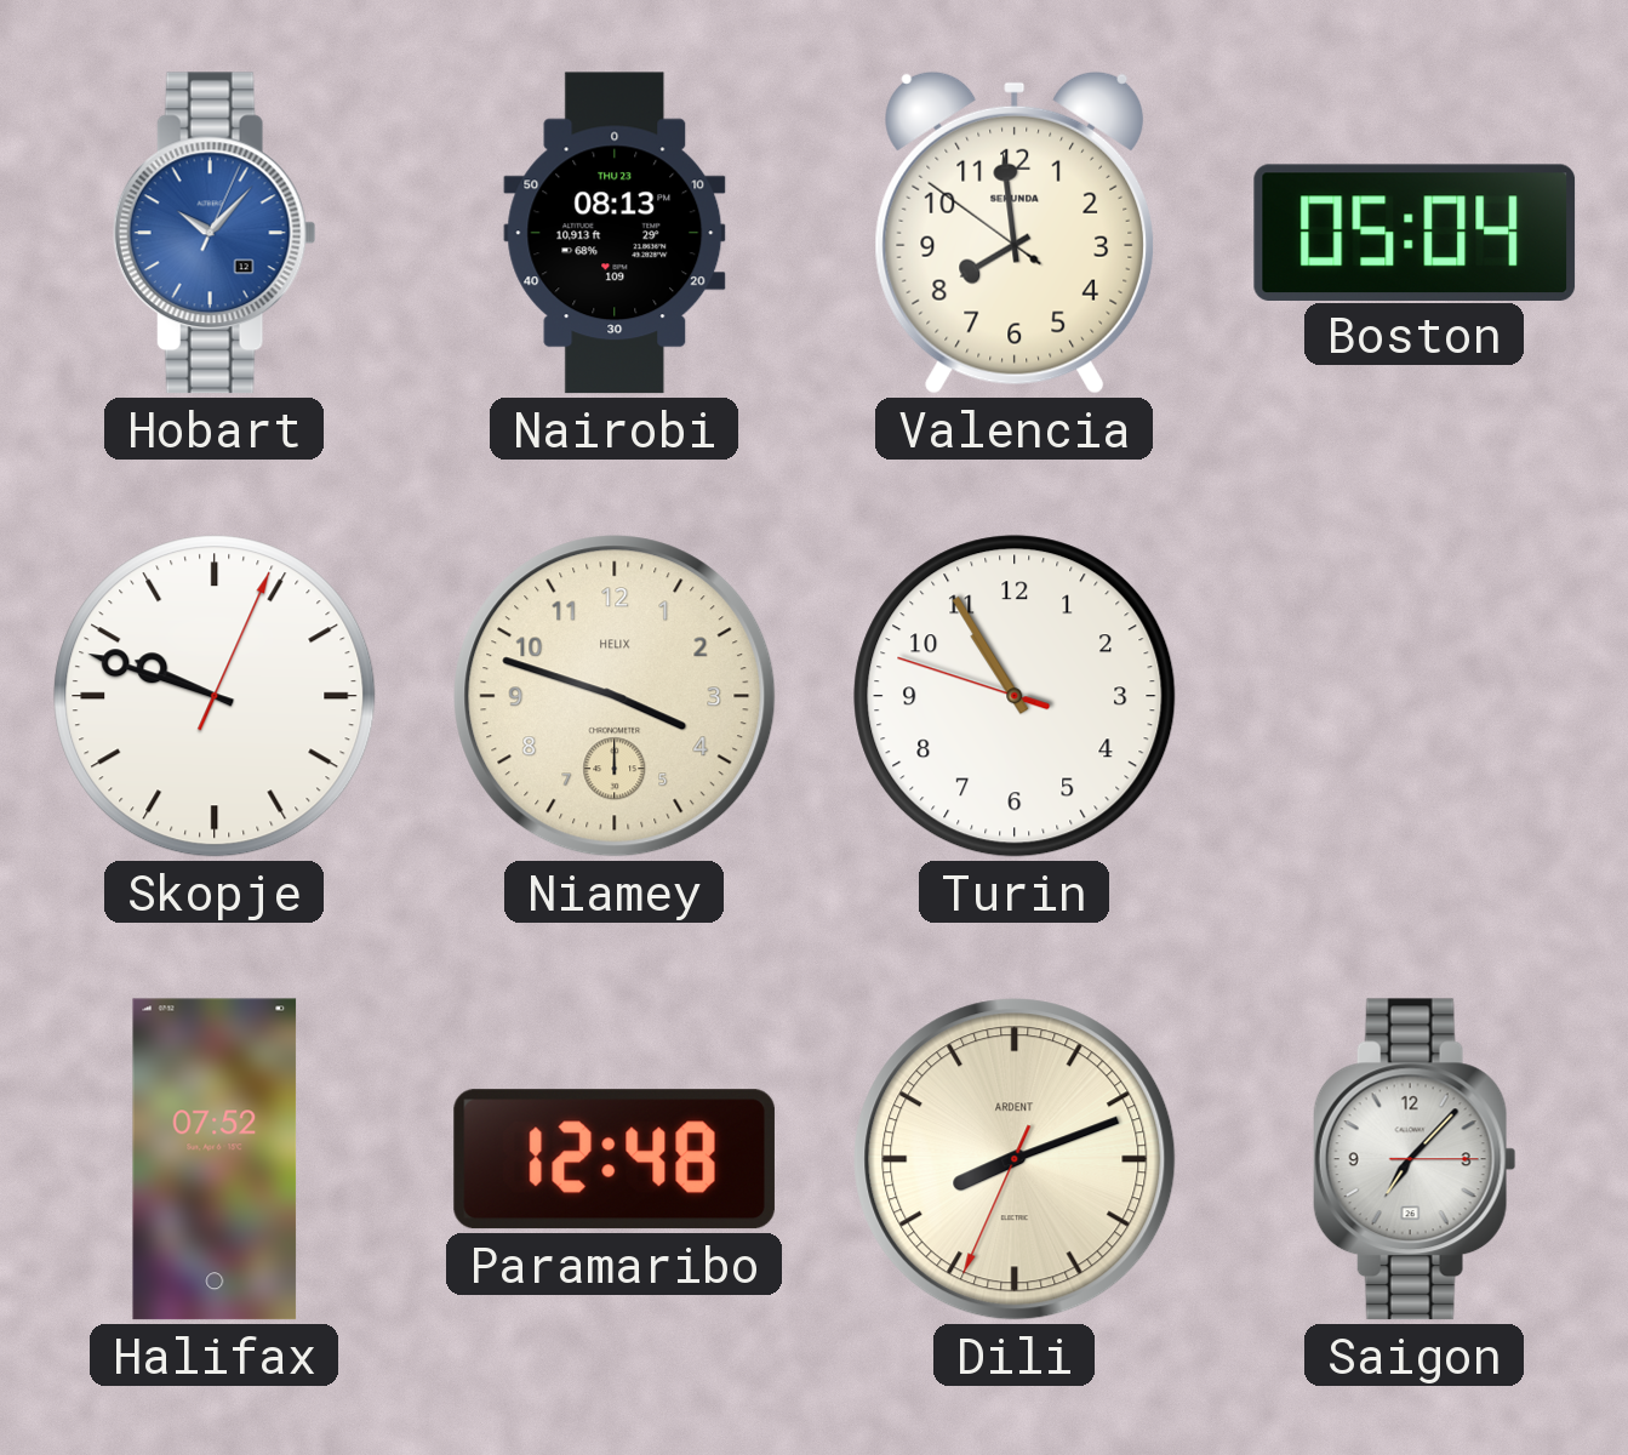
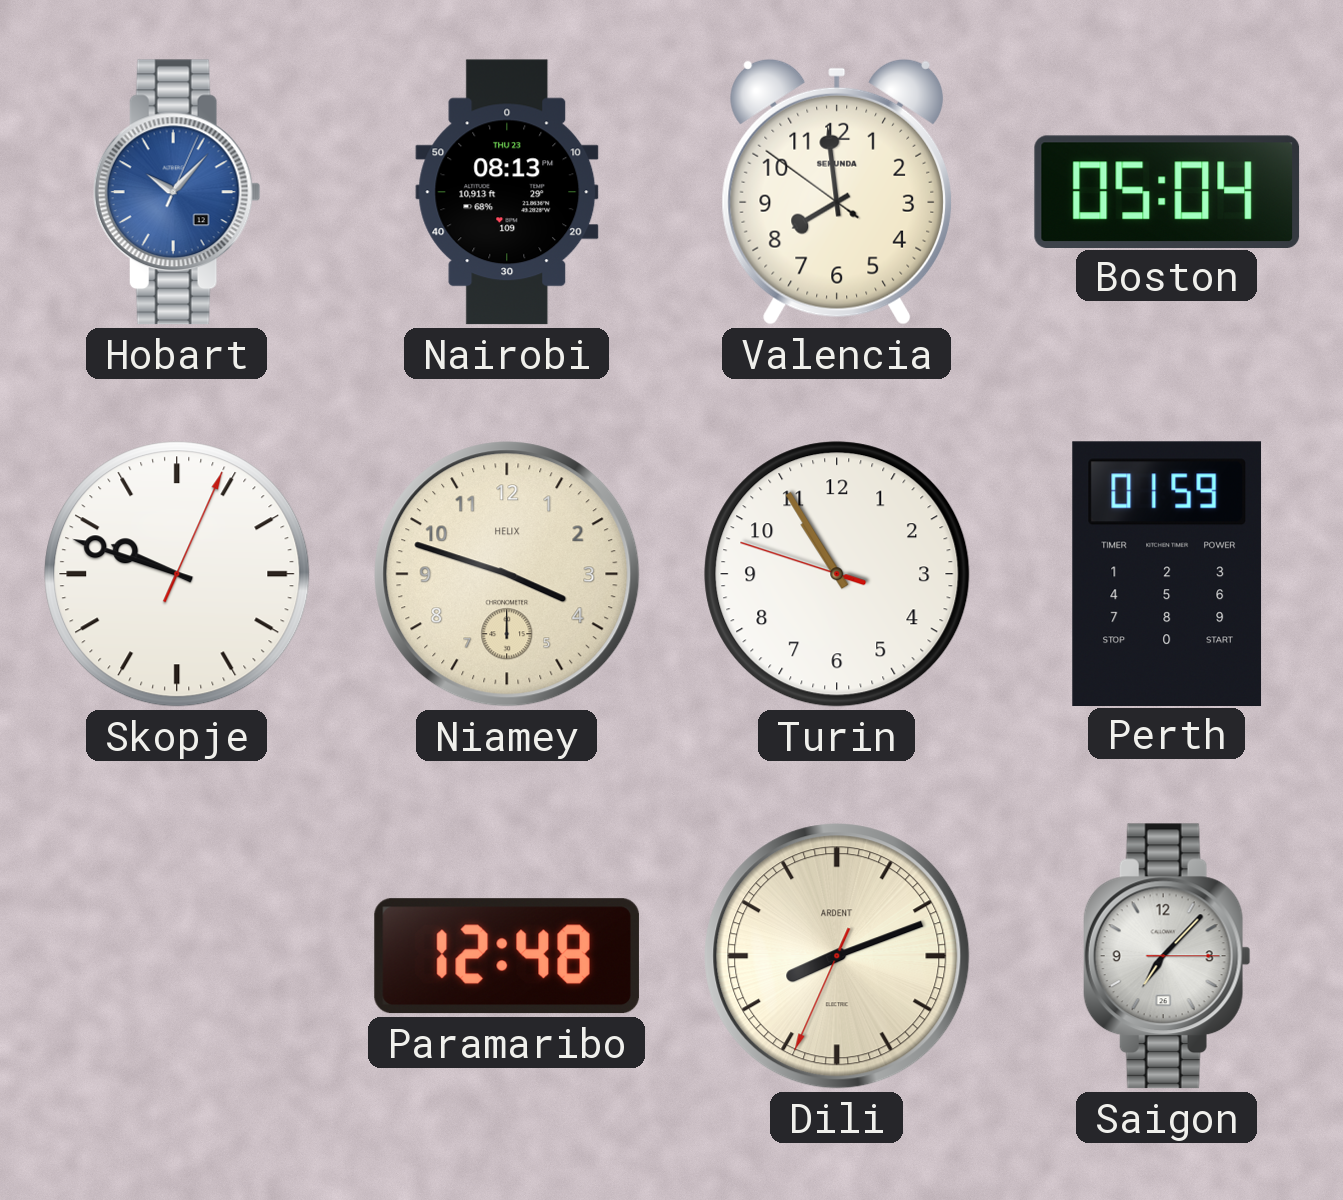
Perth: none -> 01:59 (1167, 573)
Halifax: 07:52 -> none (215, 1159)
